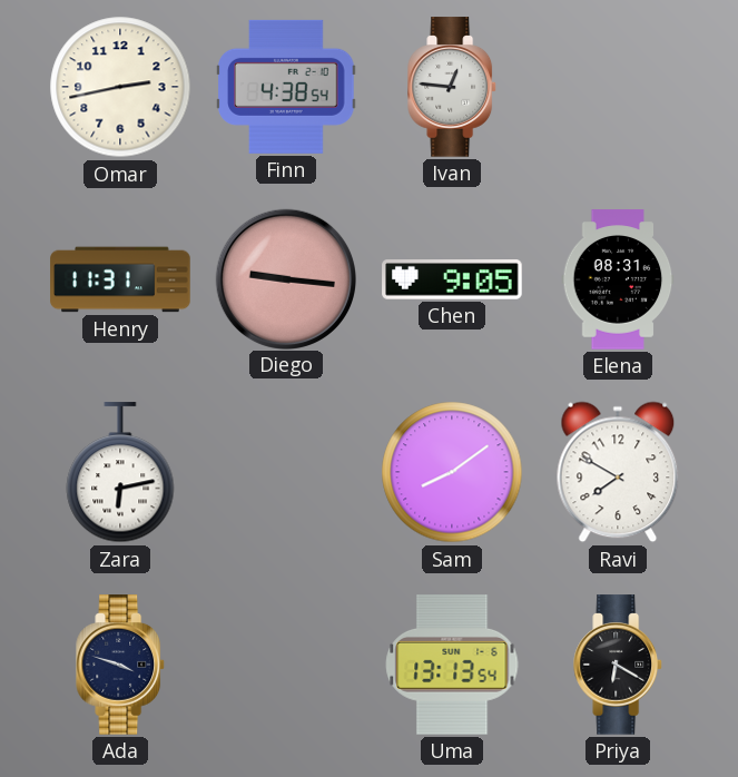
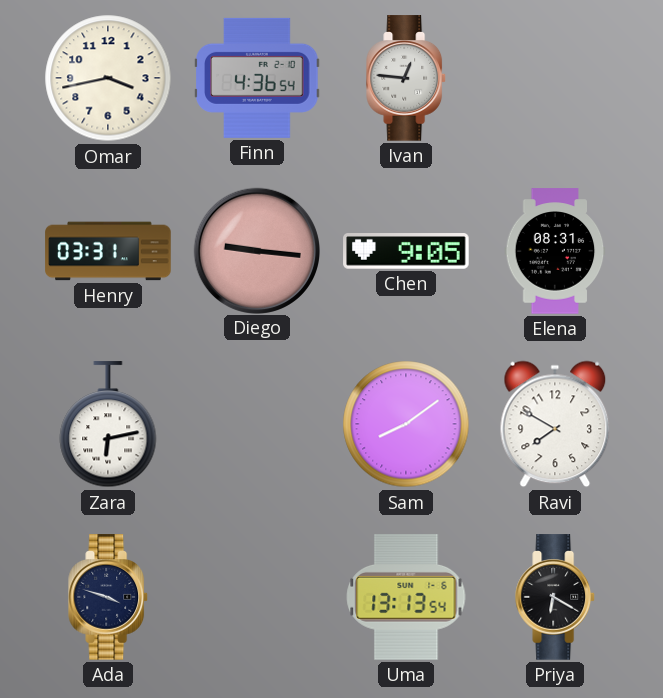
Omar: 2:43 -> 3:43 (108, 78)
Finn: 4:38 -> 4:36 (257, 78)
Henry: 11:31 -> 03:31 (108, 251)
